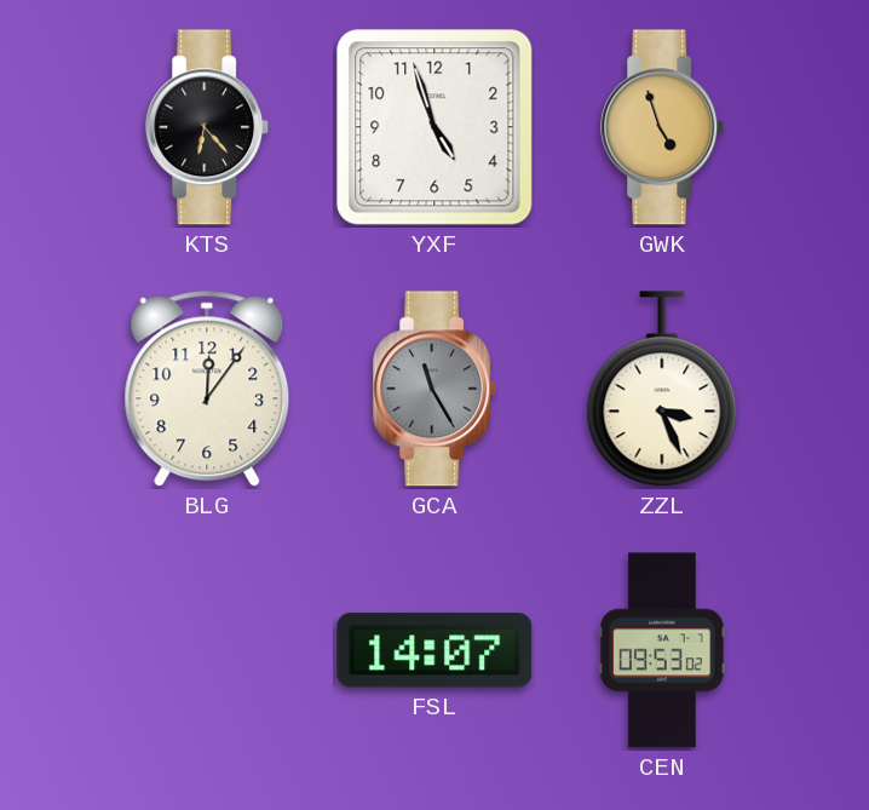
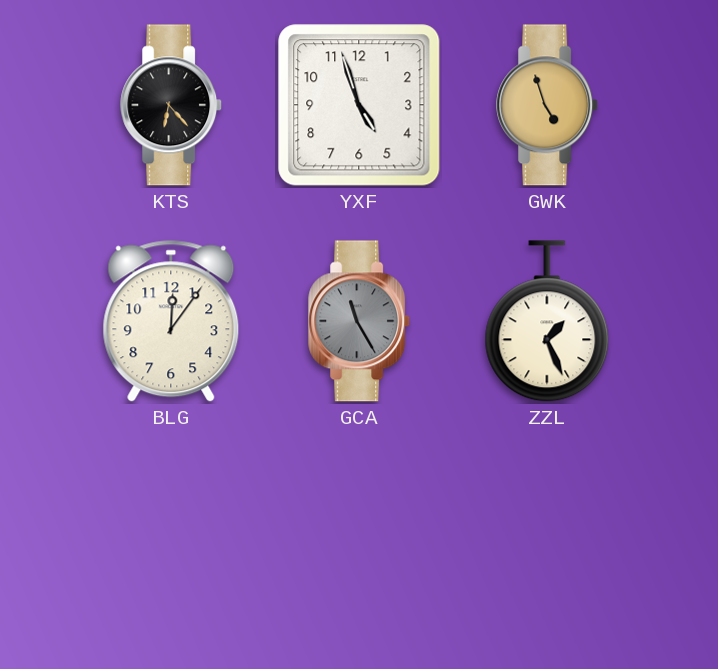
ZZL: 3:26 -> 1:26 (547, 321)
FSL: 14:07 -> none (434, 650)
CEN: 09:53 -> none (663, 650)
